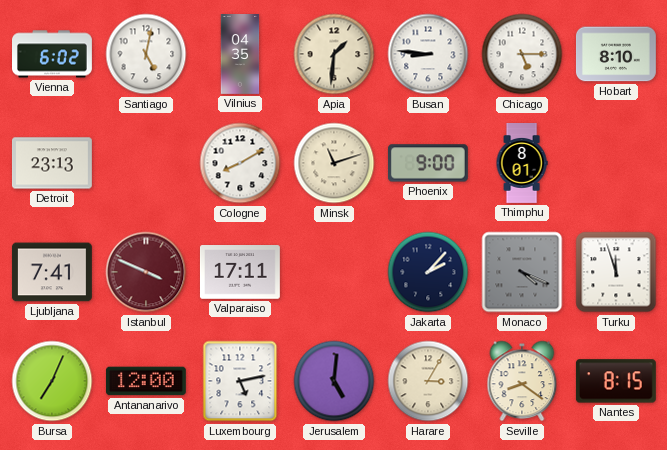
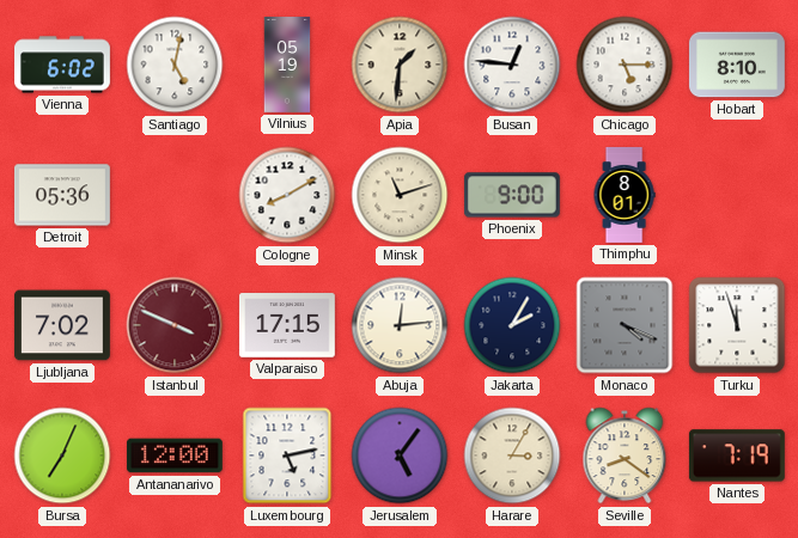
Vilnius: 04:35 -> 05:19 (287, 66)
Busan: 8:46 -> 12:46 (512, 65)
Detroit: 23:13 -> 05:36 (62, 195)
Ljubljana: 7:41 -> 7:02 (62, 325)
Valparaiso: 17:11 -> 17:15 (287, 325)
Abuja: none -> 12:14 (400, 325)
Jakarta: 2:07 -> 2:05 (512, 325)
Jerusalem: 5:01 -> 5:06 (400, 456)
Nantes: 8:15 -> 7:19 (737, 456)
